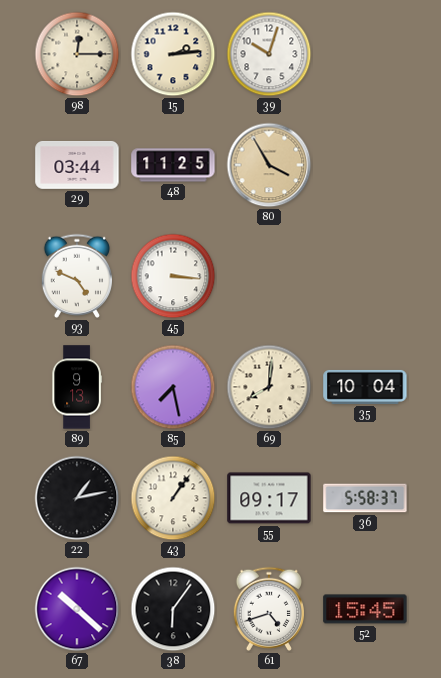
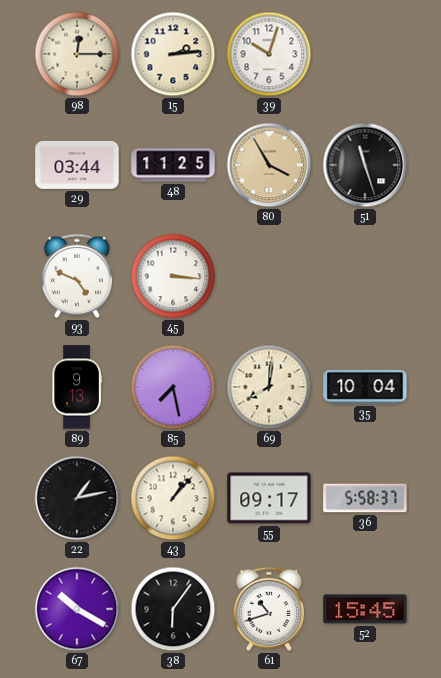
51: none -> 11:27 (365, 165)
43: 1:06 -> 1:07 (173, 498)
67: 10:22 -> 10:20 (77, 609)
61: 4:42 -> 10:42 (268, 609)
